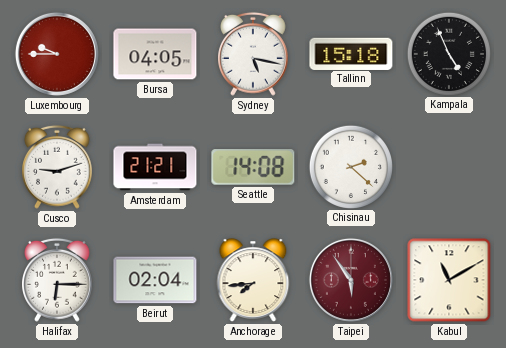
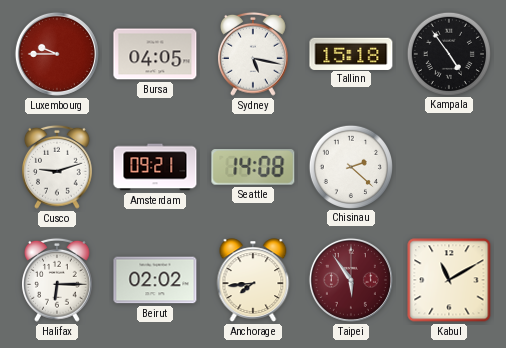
Kampala: 4:56 -> 4:54 (448, 53)
Amsterdam: 21:21 -> 09:21 (155, 167)
Beirut: 02:04 -> 02:02 (155, 280)
